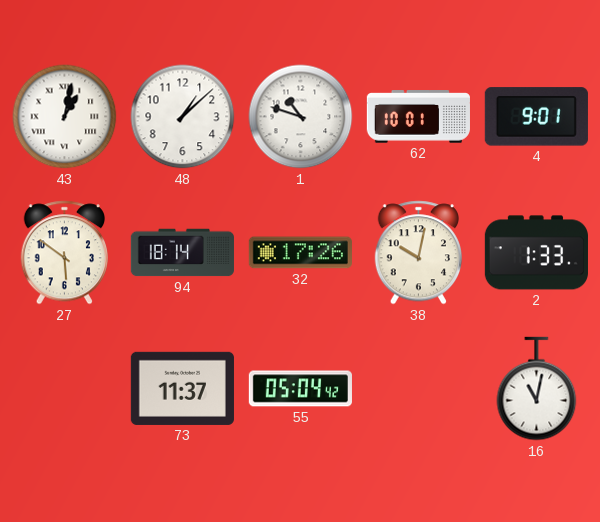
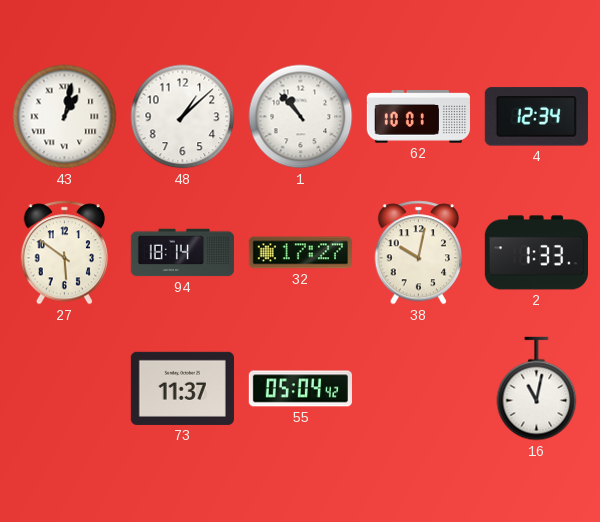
1: 10:48 -> 10:53 (301, 117)
4: 9:01 -> 12:34 (536, 117)
32: 17:26 -> 17:27 (300, 253)
